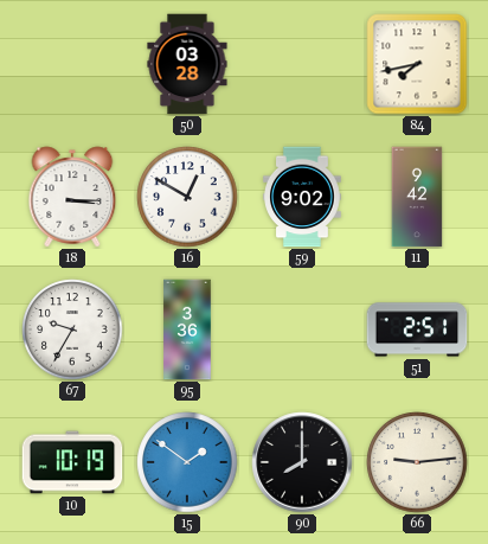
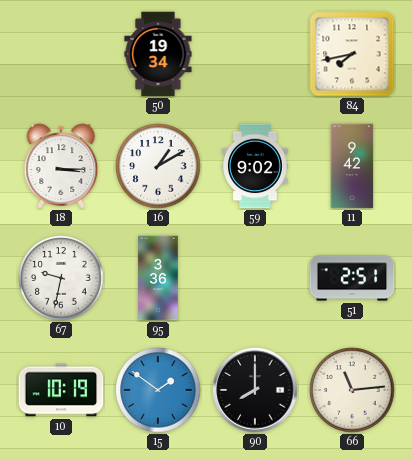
50: 03:28 -> 19:34 (158, 54)
16: 12:50 -> 1:10 (158, 166)
67: 9:35 -> 9:32 (61, 278)
66: 9:14 -> 11:14 (352, 390)
